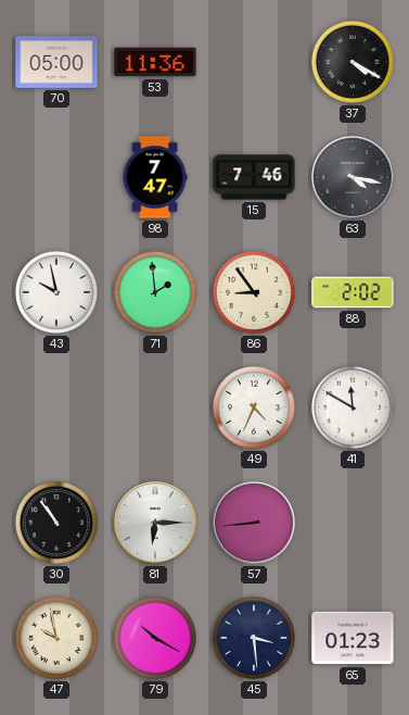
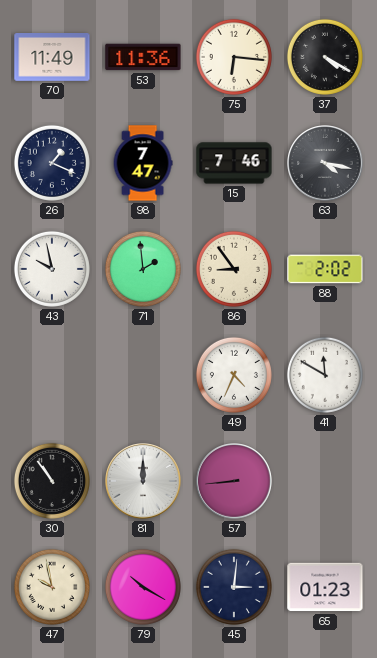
70: 05:00 -> 11:49 (52, 58)
75: none -> 6:16 (234, 57)
26: none -> 1:19 (52, 163)
81: 6:15 -> 12:00 (143, 481)
45: 3:29 -> 3:01 (234, 587)
